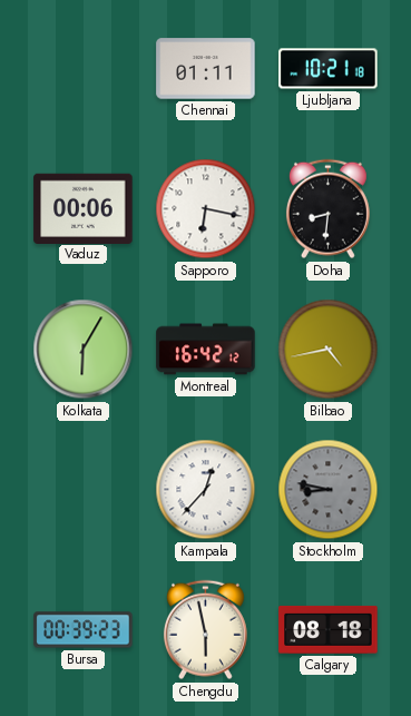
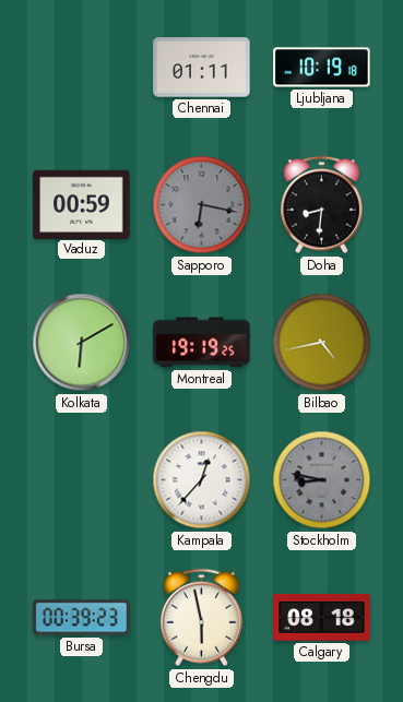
Ljubljana: 10:21 -> 10:19 (322, 68)
Vaduz: 00:06 -> 00:59 (82, 204)
Sapporo dial: white -> grey (202, 205)
Kolkata: 6:05 -> 6:10 (82, 343)
Montreal: 16:42 -> 19:19 (202, 343)
